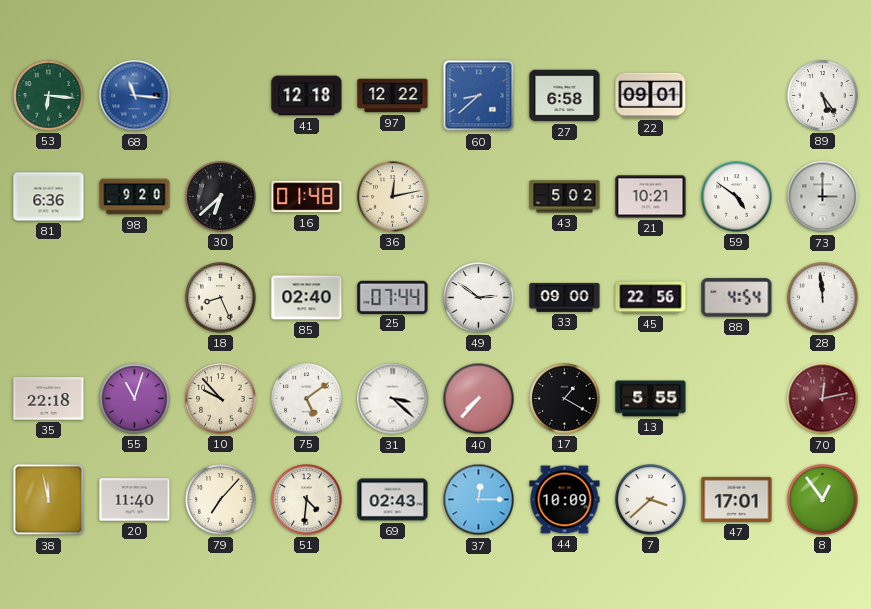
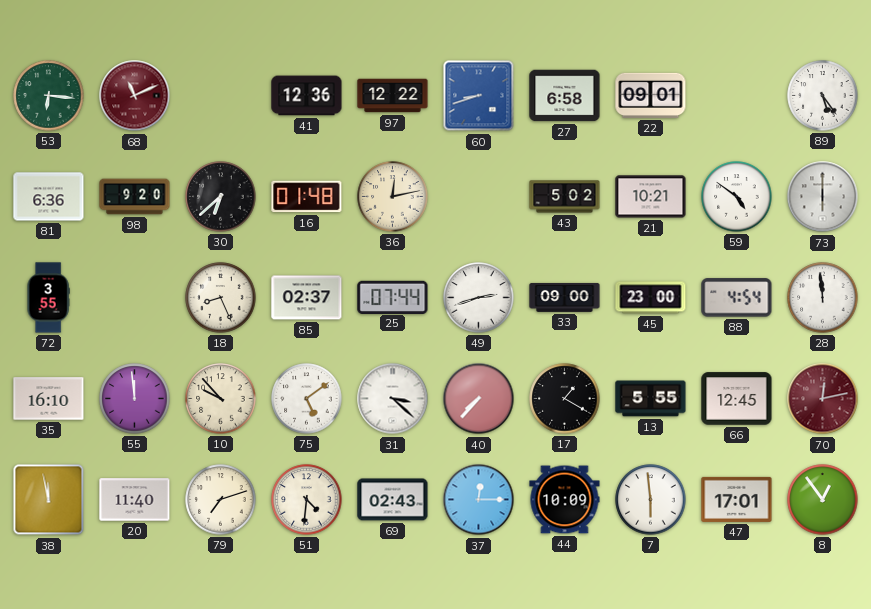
68: 11:16 -> 11:11 (135, 96)
68 dial: blue -> burgundy (135, 96)
41: 12:18 -> 12:36 (307, 96)
60: 8:38 -> 8:42 (479, 96)
73: 3:00 -> 6:00 (823, 197)
72: none -> 3:55 (48, 298)
85: 02:40 -> 02:37 (307, 298)
49: 2:51 -> 2:42 (479, 298)
45: 22:56 -> 23:00 (651, 298)
35: 22:18 -> 16:10 (49, 399)
55: 11:03 -> 11:59 (135, 399)
66: none -> 12:45 (737, 399)
79: 7:07 -> 7:12 (221, 500)
7: 3:38 -> 5:59 (651, 500)
